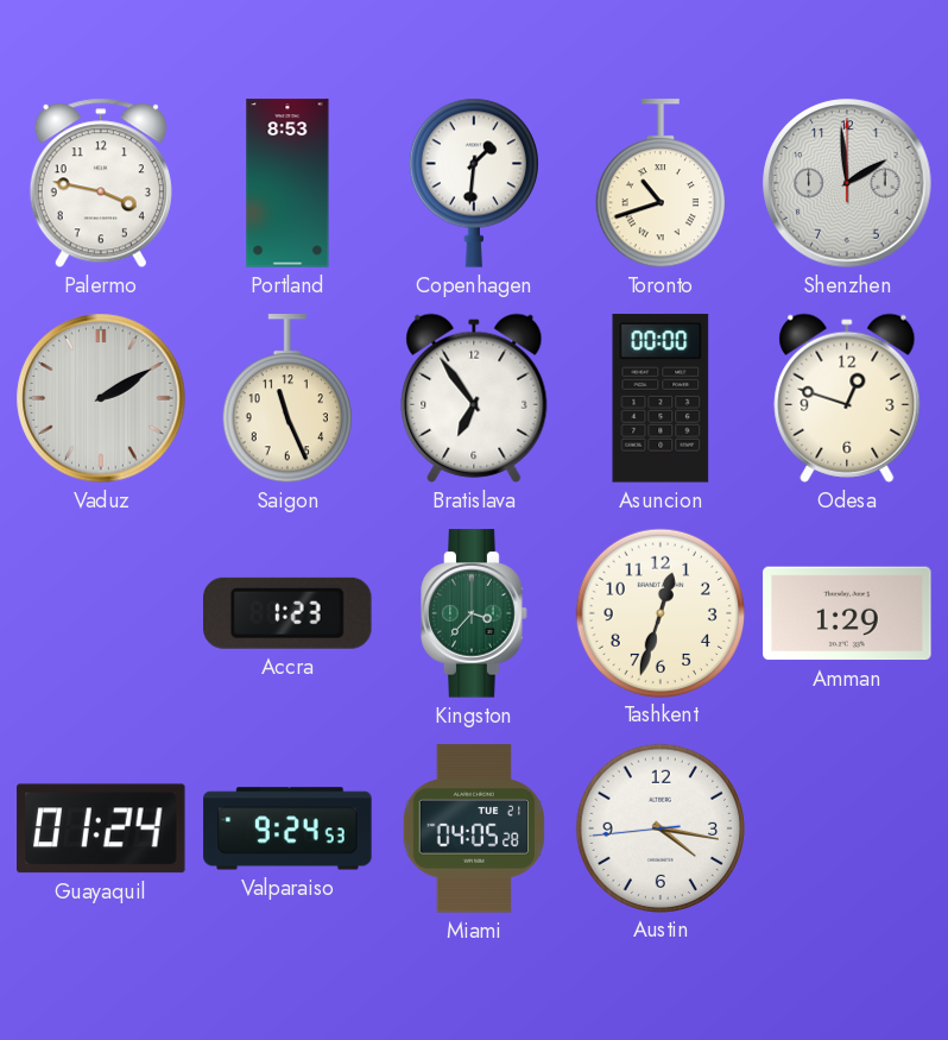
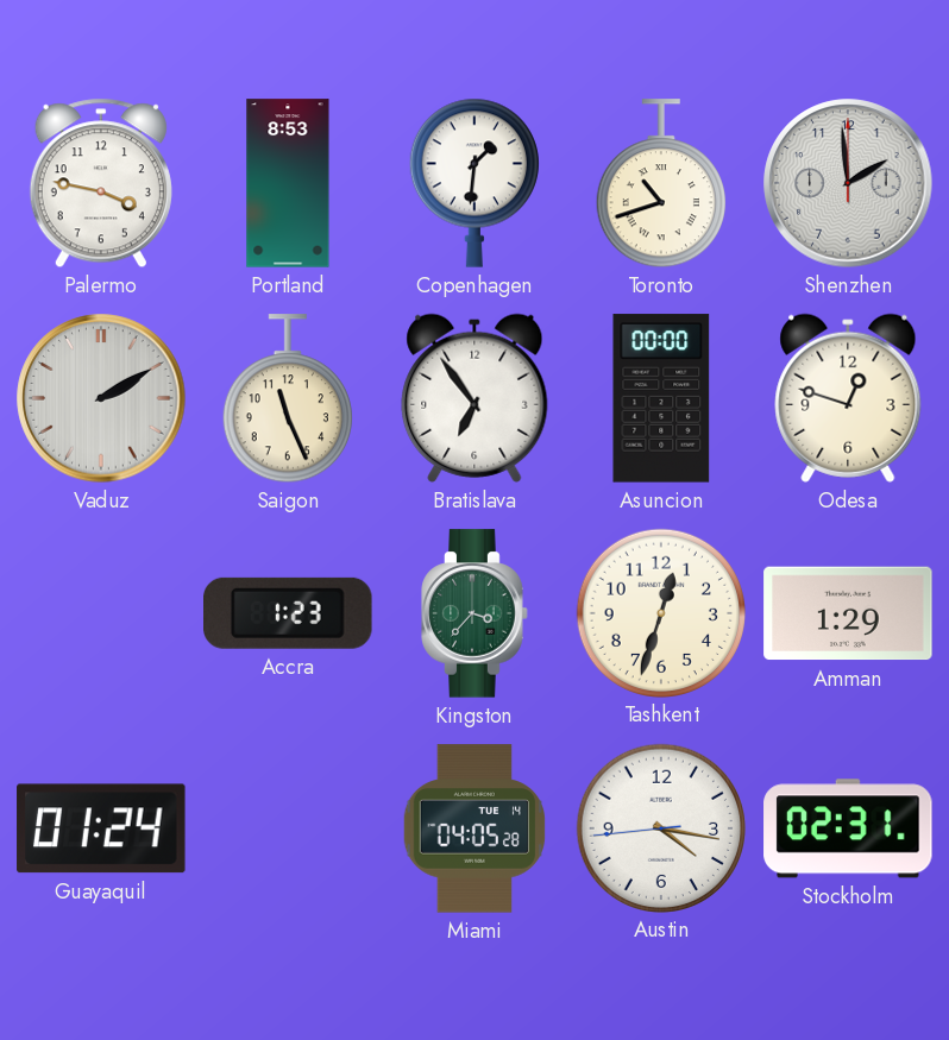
Valparaiso: 9:24 -> none (287, 828)
Miami date: TUE 21 -> TUE 14 (474, 828)
Stockholm: none -> 02:31 (848, 828)
